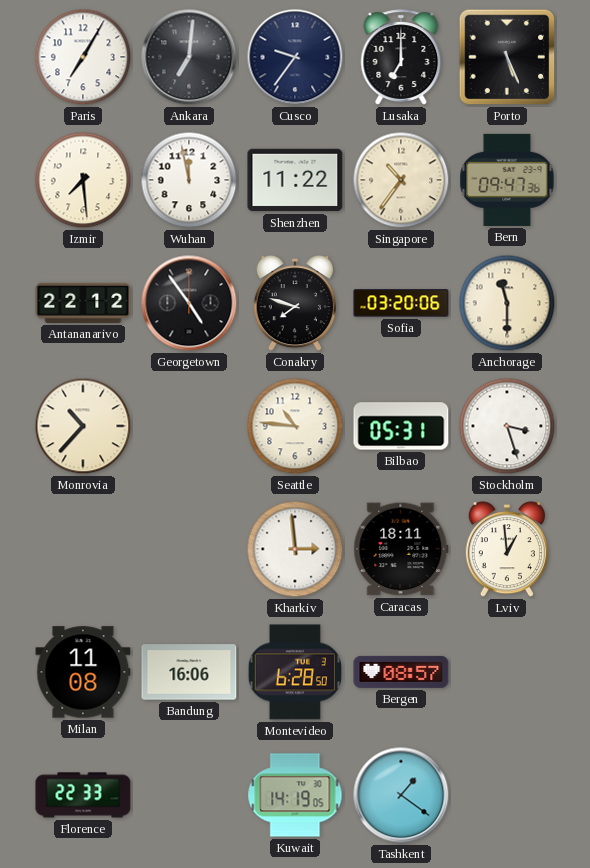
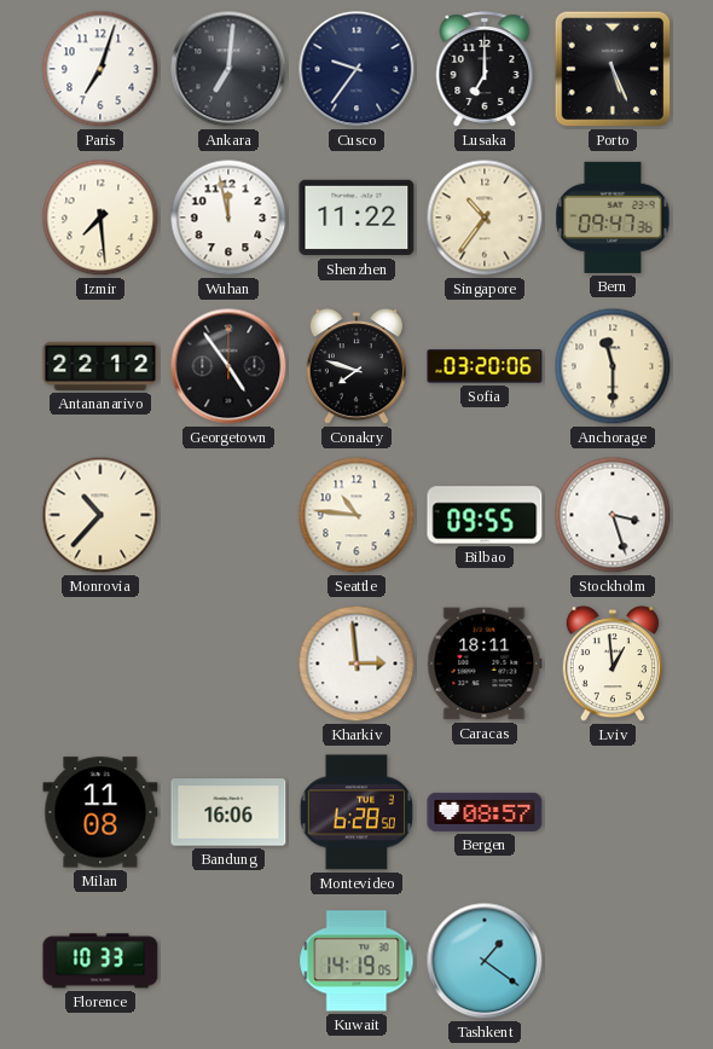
Paris: 7:05 -> 7:03 (100, 69)
Bilbao: 05:31 -> 09:55 (485, 515)
Florence: 22:33 -> 10:33 (100, 961)
